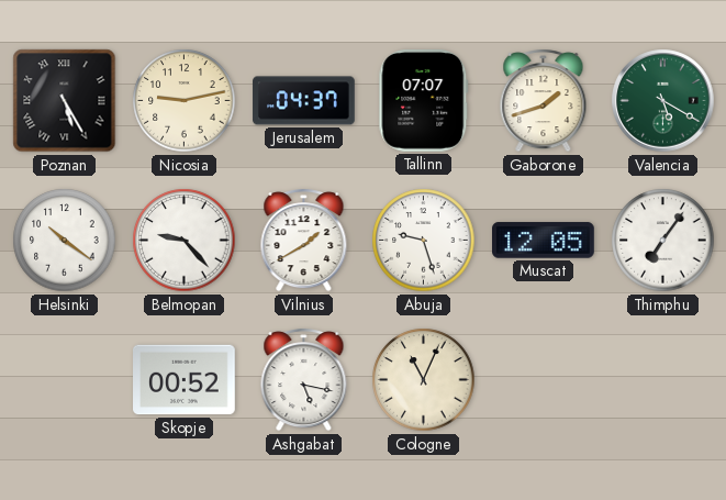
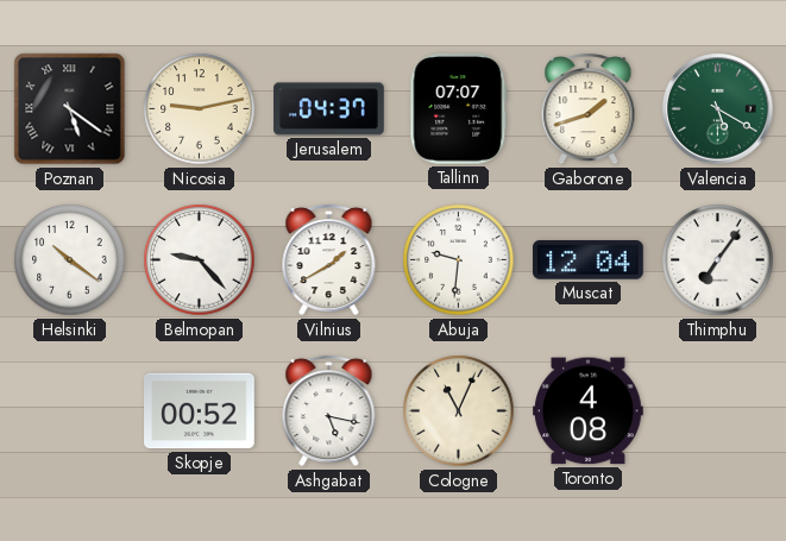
Poznan: 5:25 -> 5:21 (70, 109)
Abuja: 9:27 -> 9:31 (459, 260)
Muscat: 12:05 -> 12:04 (589, 260)
Toronto: none -> 4:08 (589, 411)
